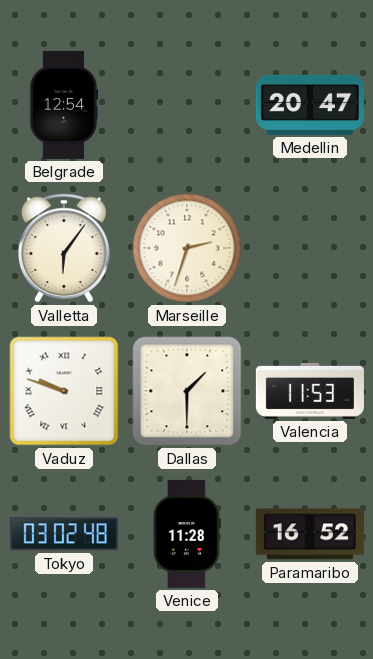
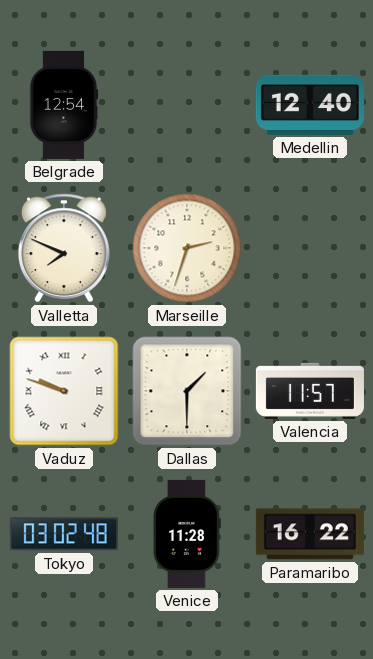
Medellin: 20:47 -> 12:40 (310, 105)
Valletta: 6:06 -> 7:49 (65, 248)
Valencia: 11:53 -> 11:57 (310, 391)
Paramaribo: 16:52 -> 16:22 (310, 534)
